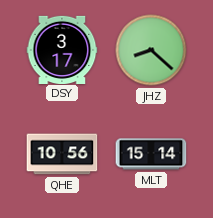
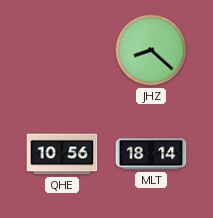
DSY: 3:17 -> none (62, 49)
MLT: 15:14 -> 18:14 (151, 154)
